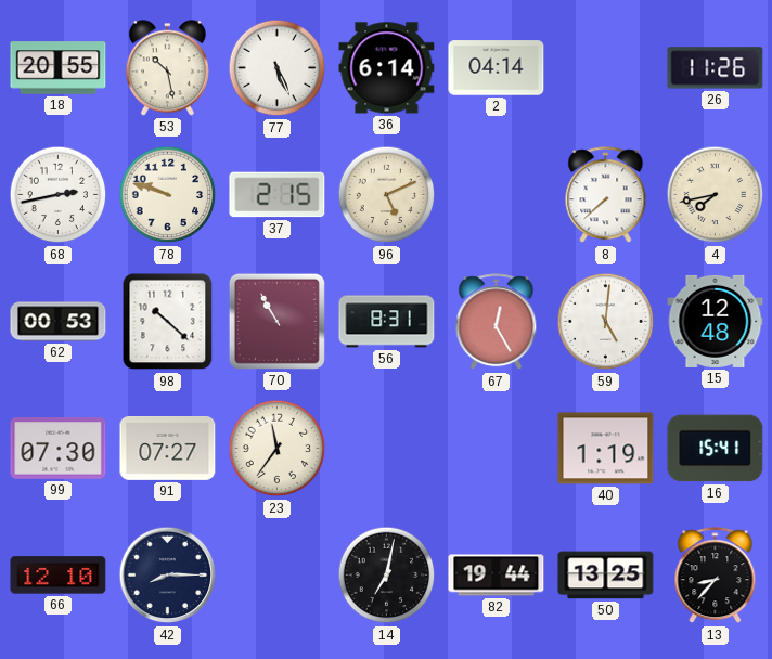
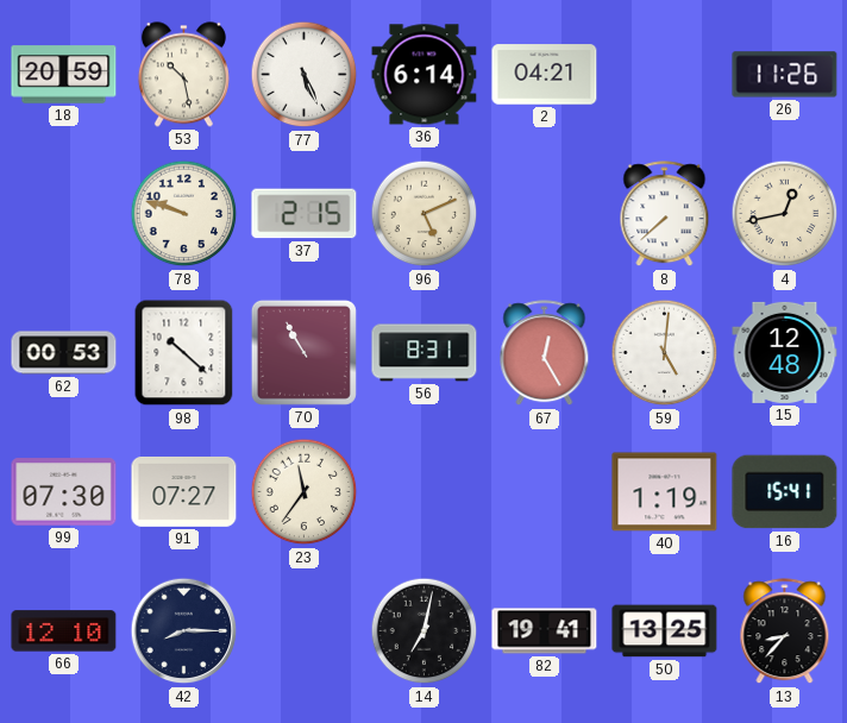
18: 20:55 -> 20:59 (64, 75)
2: 04:14 -> 04:21 (545, 75)
68: 2:43 -> none (59, 195)
4: 7:43 -> 12:43 (785, 214)
82: 19:44 -> 19:41 (545, 631)
